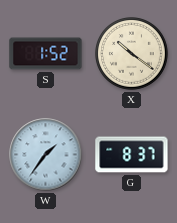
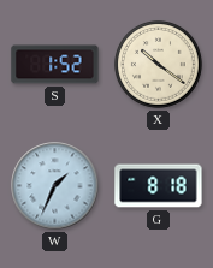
W: 1:36 -> 1:34 (55, 186)
G: 8:37 -> 8:18 (159, 186)
